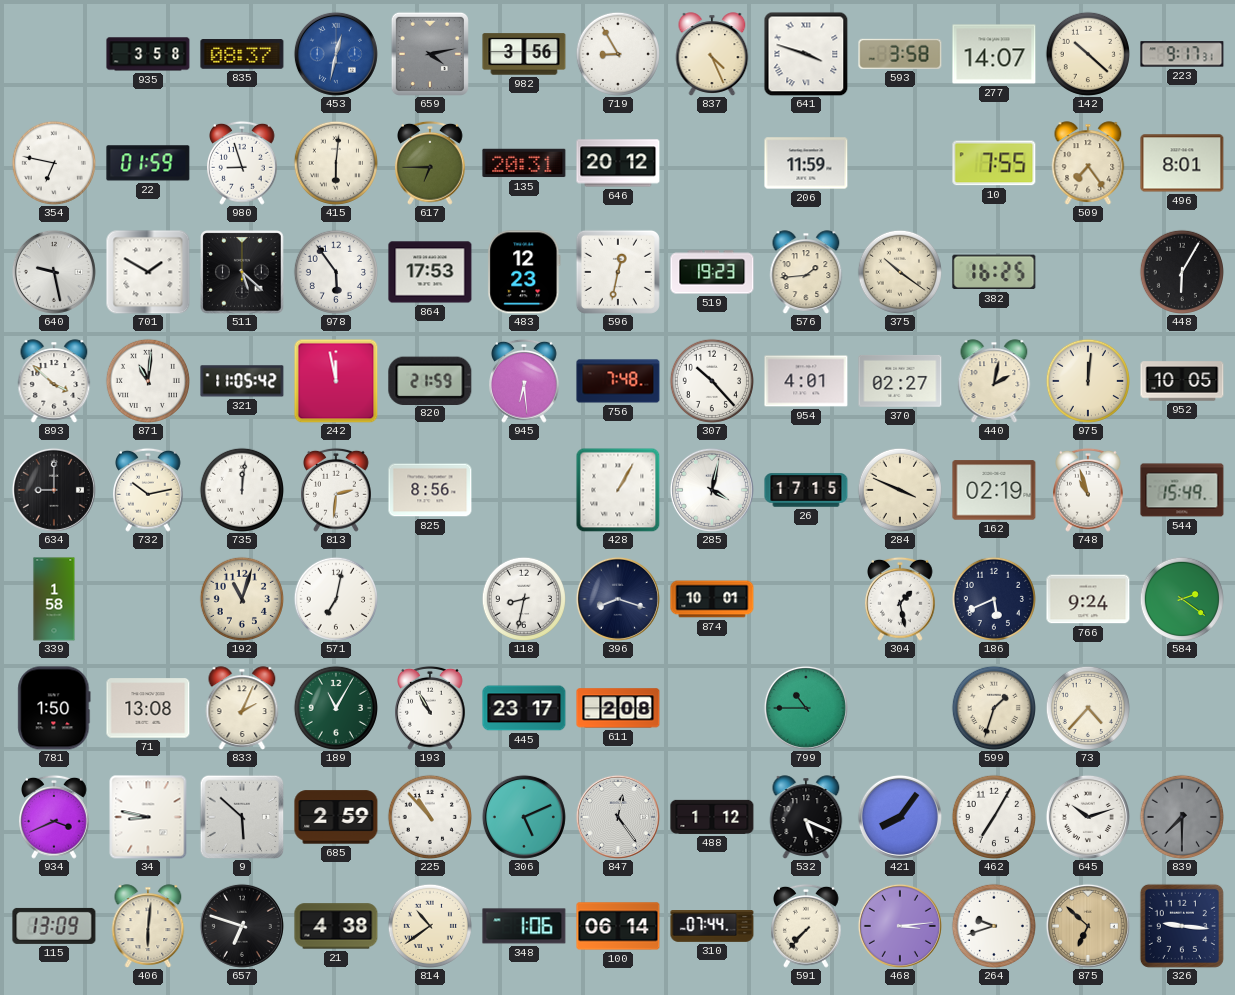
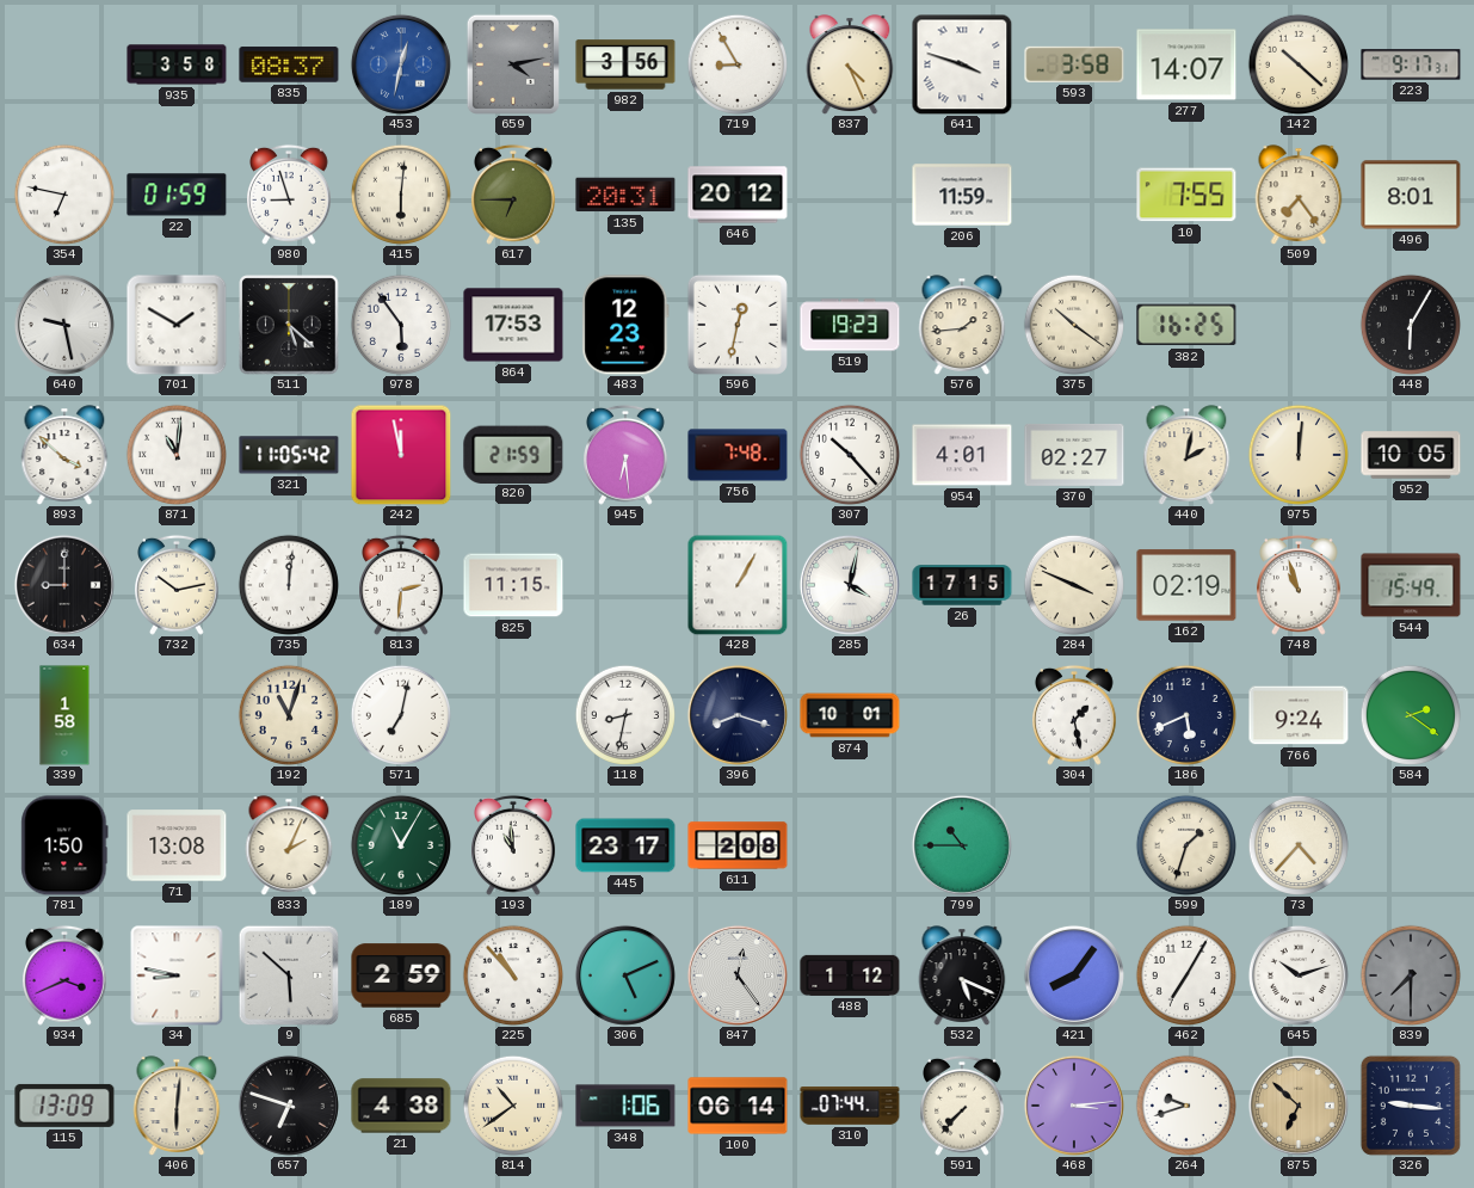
825: 8:56 -> 11:15 (513, 585)
193: 10:55 -> 10:59 (514, 845)
